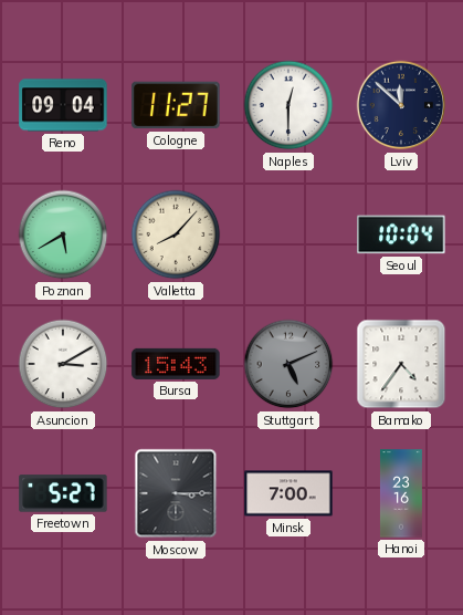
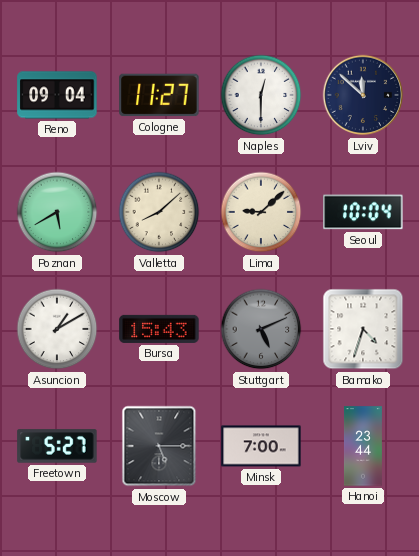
Valletta: 8:07 -> 8:08 (159, 212)
Lima: none -> 9:08 (261, 212)
Asuncion: 3:10 -> 1:10 (57, 329)
Bamako: 4:36 -> 4:33 (363, 329)
Moscow: 3:15 -> 5:15 (159, 446)
Hanoi: 23:16 -> 23:44 (363, 446)
